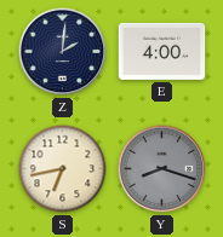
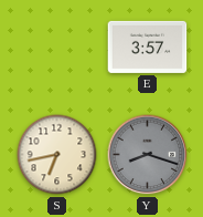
Z: 2:01 -> none (63, 52)
E: 4:00 -> 3:57 (148, 46)
